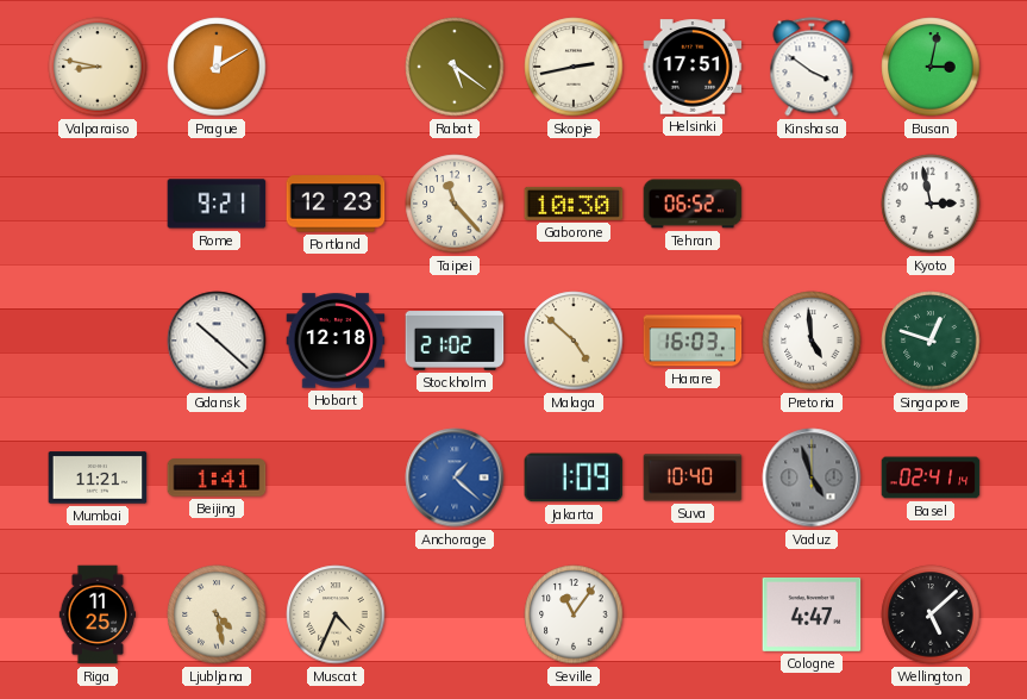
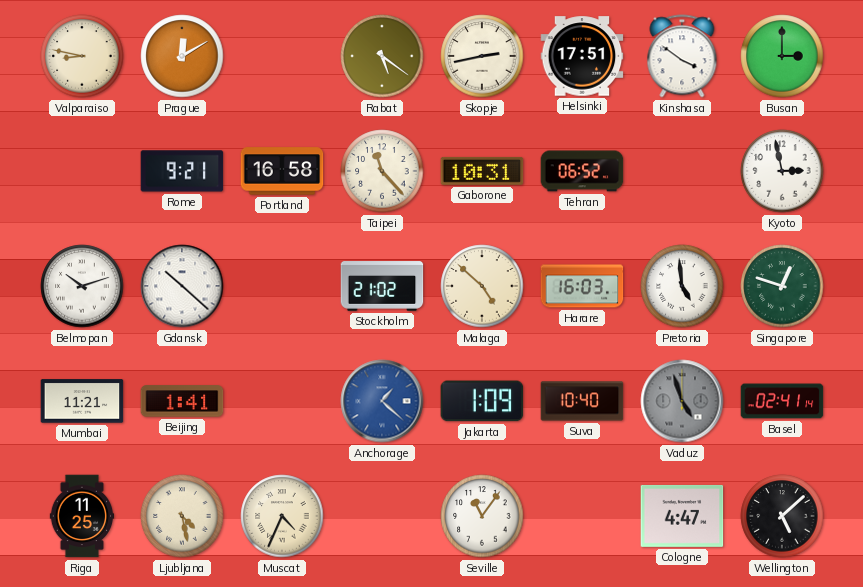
Busan: 3:02 -> 3:00 (782, 56)
Portland: 12:23 -> 16:58 (282, 171)
Gaborone: 10:30 -> 10:31 (482, 171)
Belmopan: none -> 10:12 (82, 286)
Hobart: 12:18 -> none (336, 341)
